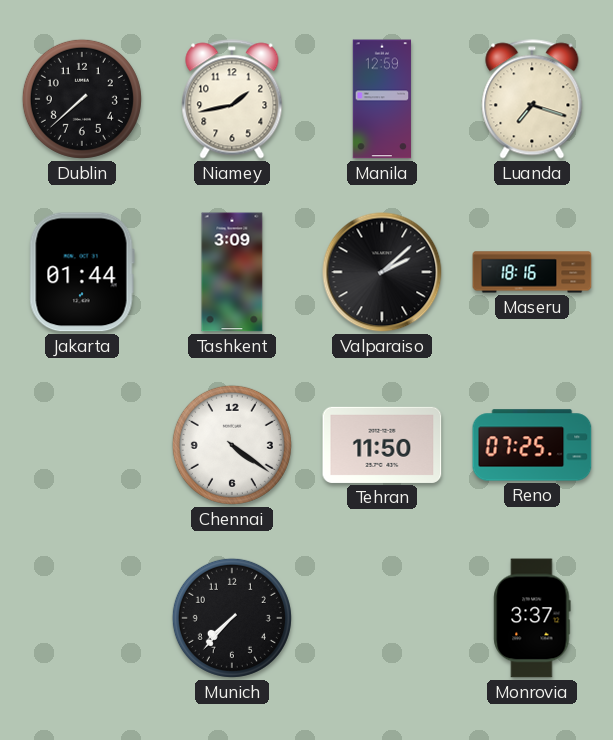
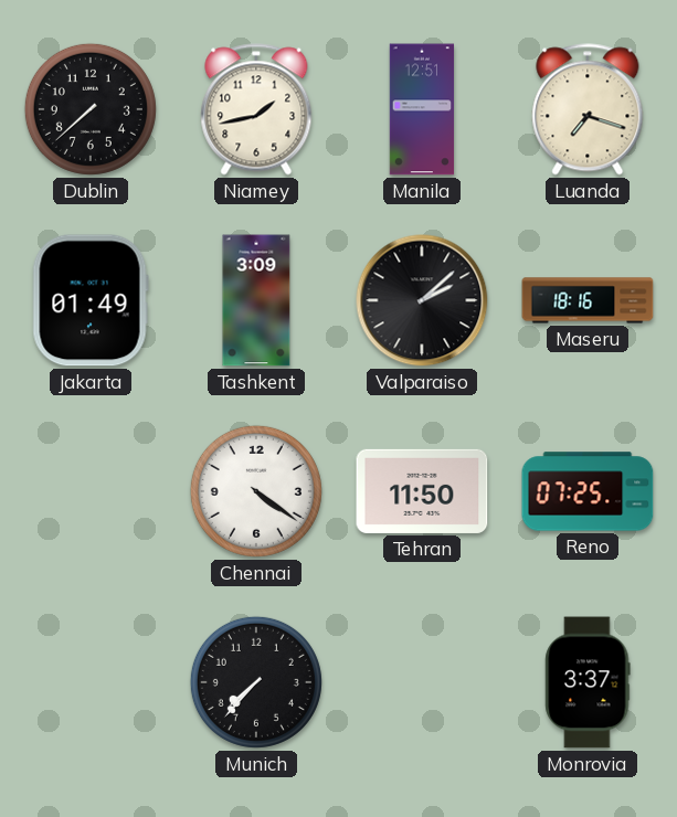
Manila: 12:59 -> 12:51 (422, 109)
Jakarta: 01:44 -> 01:49 (91, 300)
